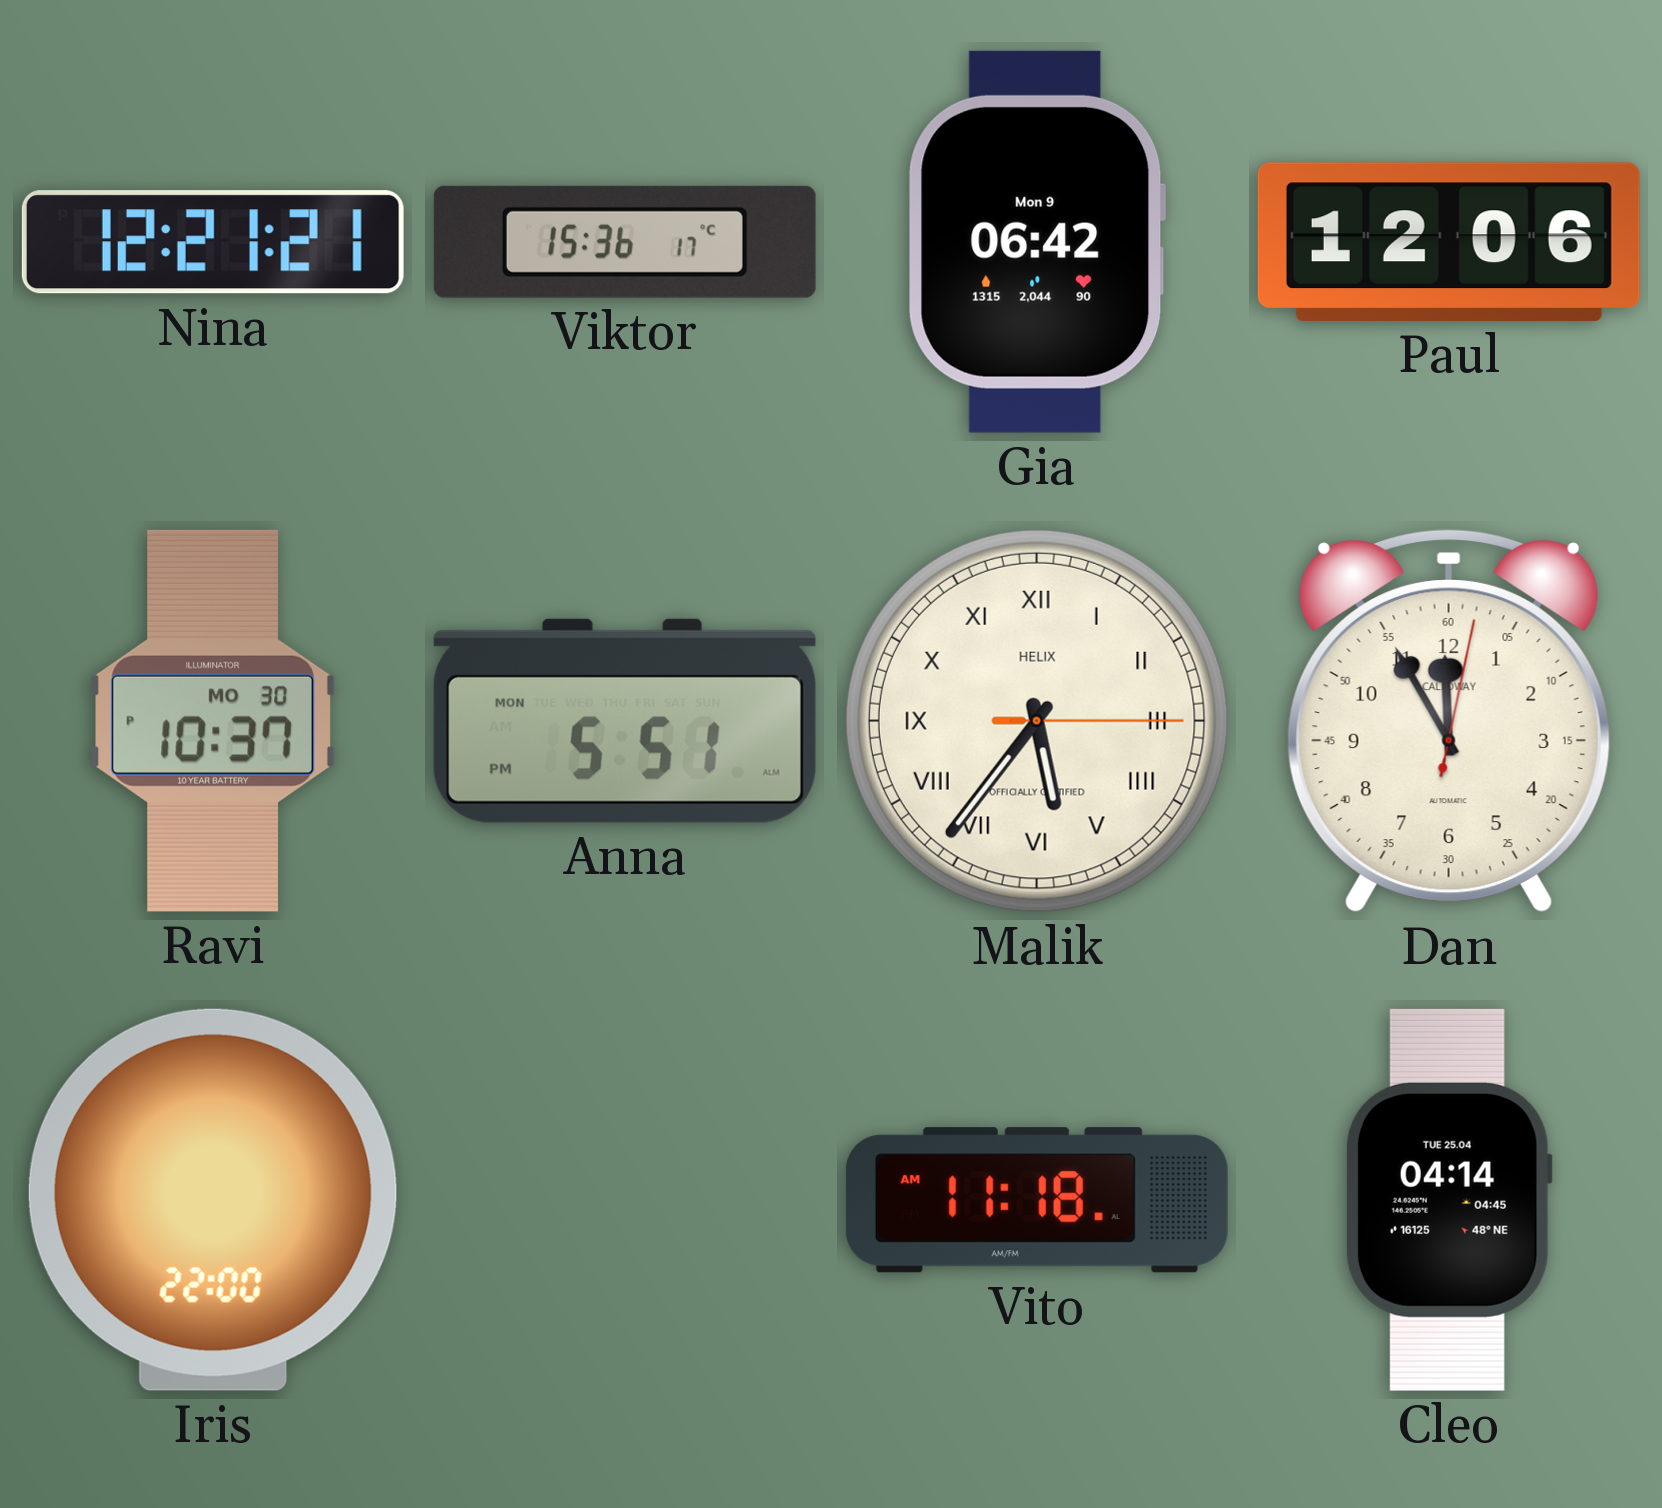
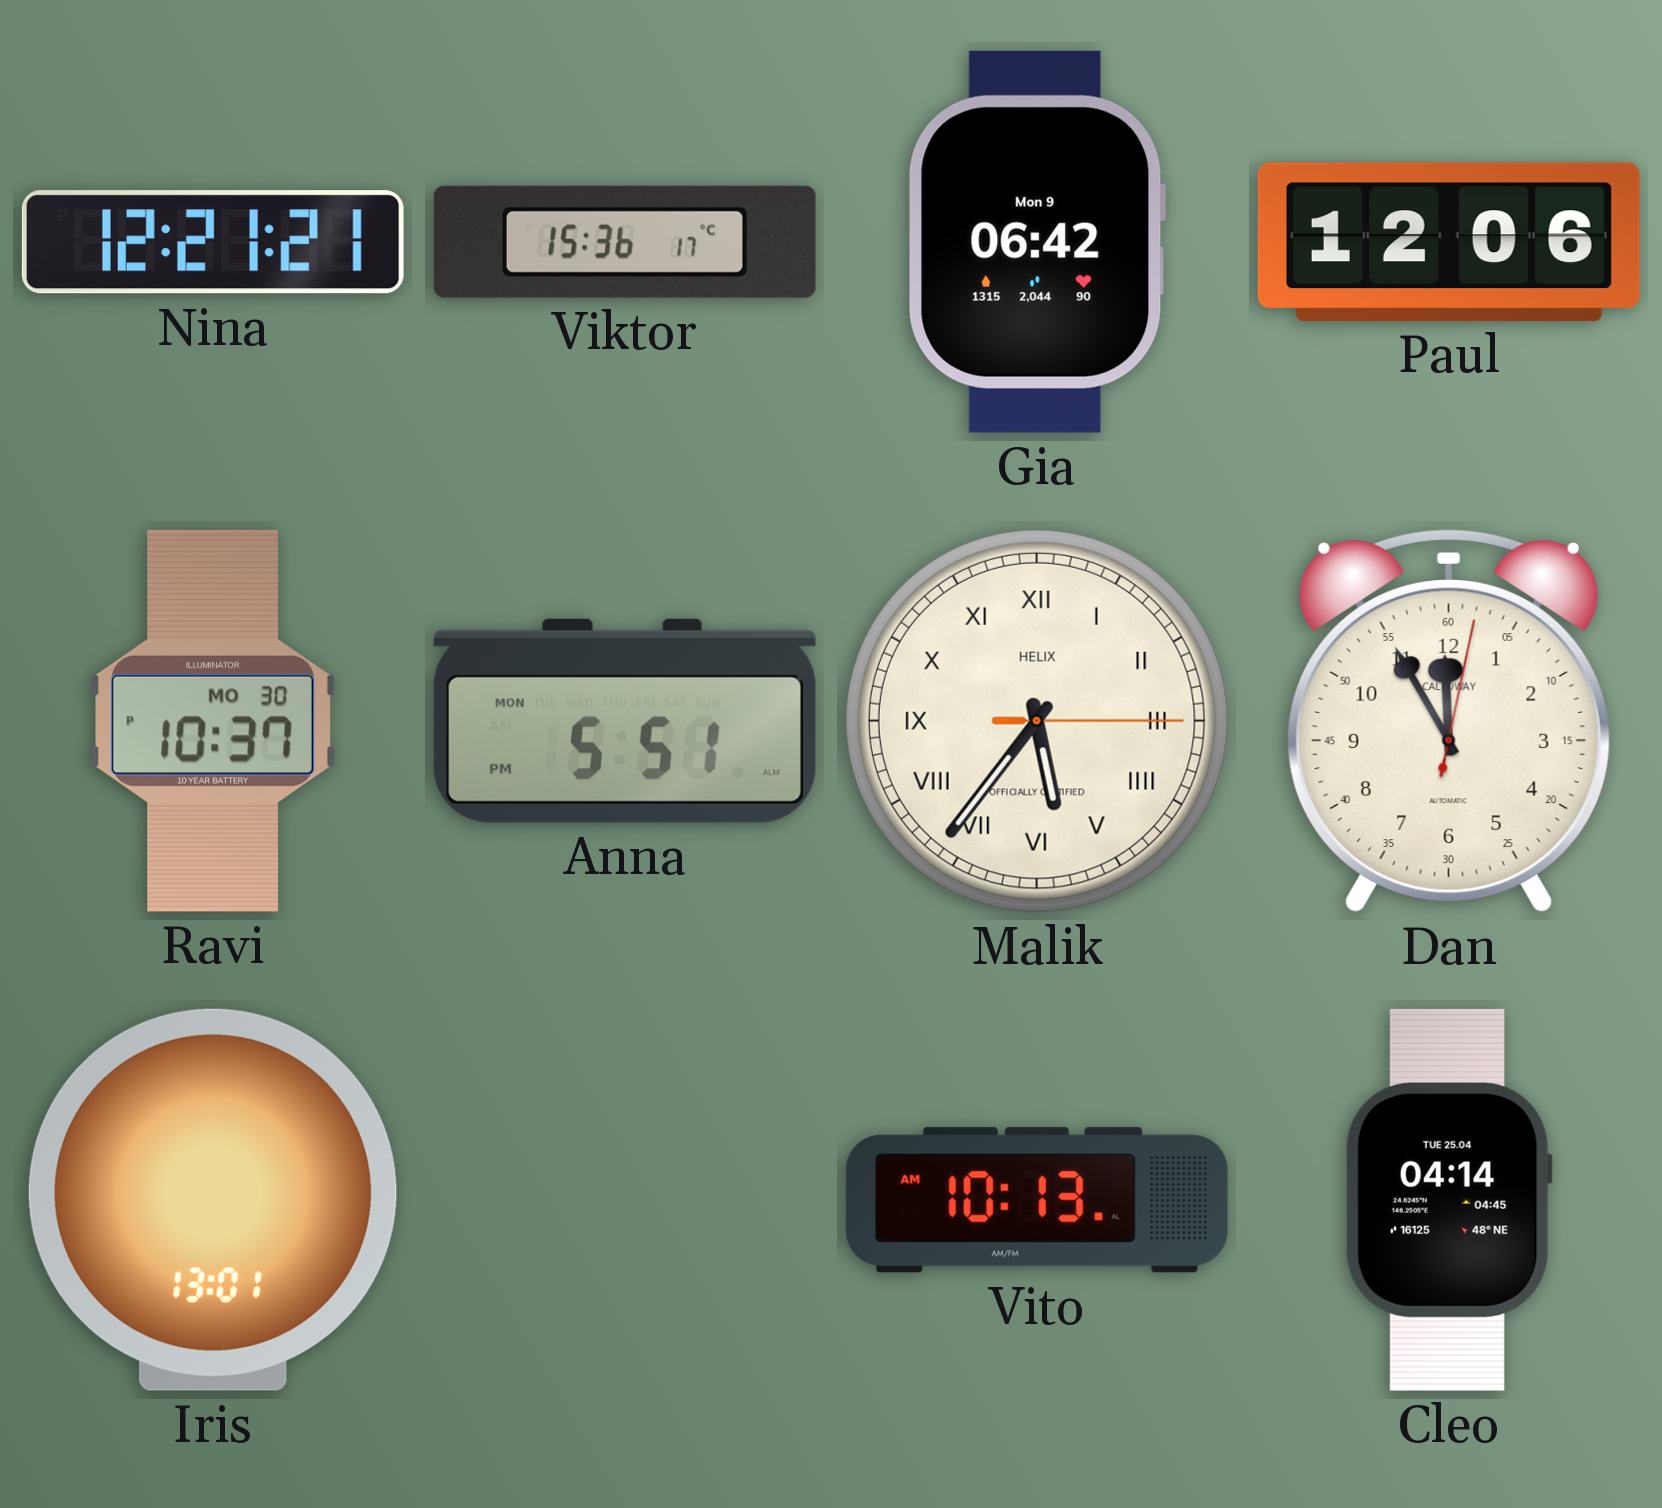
Iris: 22:00 -> 13:01 (213, 1200)
Vito: 11:18 -> 10:13 (1037, 1200)
